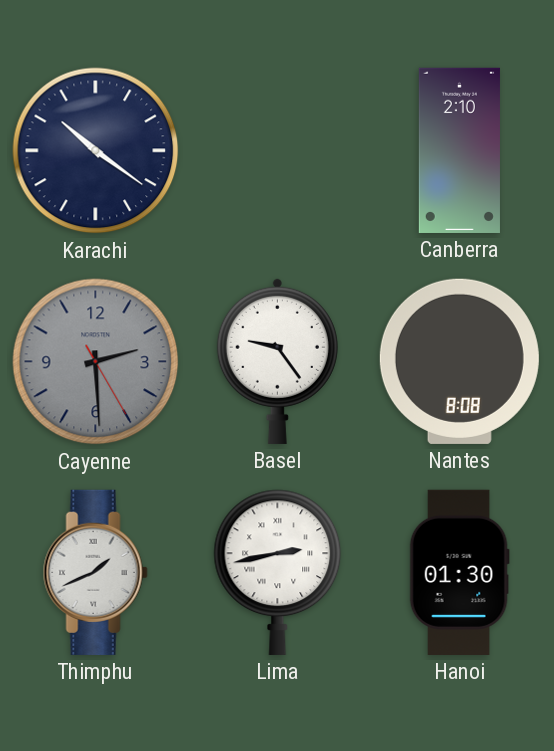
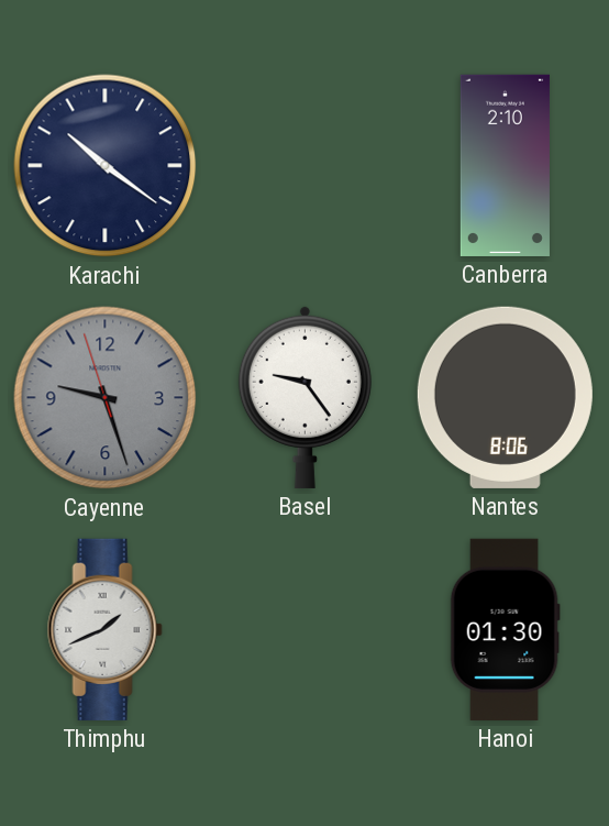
Cayenne: 2:29 -> 9:26 (106, 398)
Nantes: 8:08 -> 8:06 (505, 397)
Lima: 2:43 -> none (278, 572)
